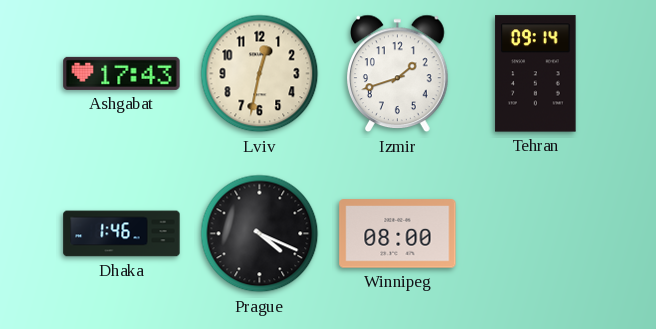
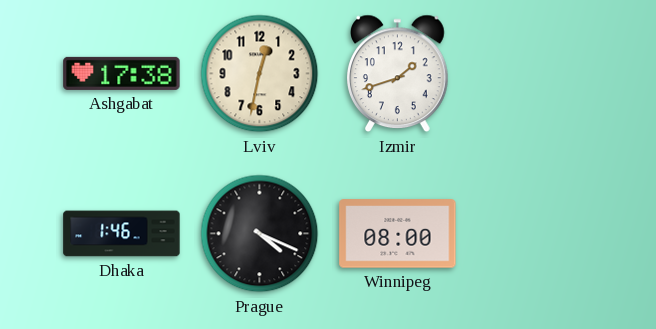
Ashgabat: 17:43 -> 17:38 (122, 73)
Tehran: 09:14 -> none (536, 74)
